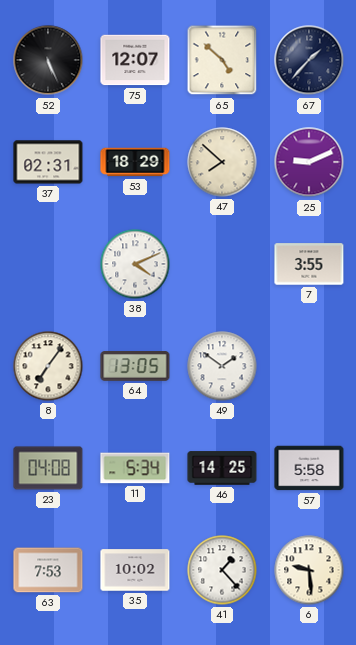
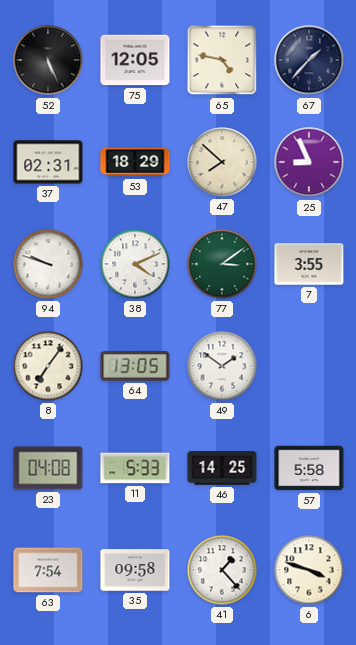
75: 12:07 -> 12:05 (135, 60)
65: 4:52 -> 4:47 (222, 60)
25: 9:11 -> 8:56 (309, 162)
94: none -> 9:48 (48, 264)
77: none -> 3:09 (222, 264)
11: 5:34 -> 5:33 (135, 468)
63: 7:53 -> 7:54 (48, 570)
35: 10:02 -> 09:58 (135, 570)
6: 9:29 -> 3:48 (309, 570)
